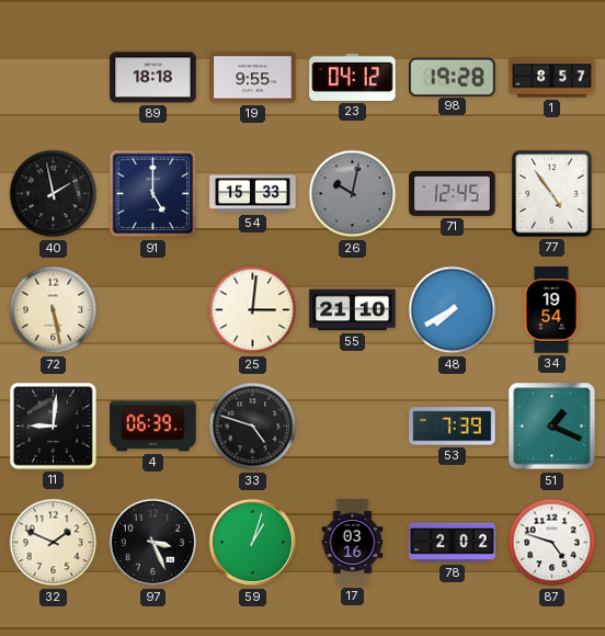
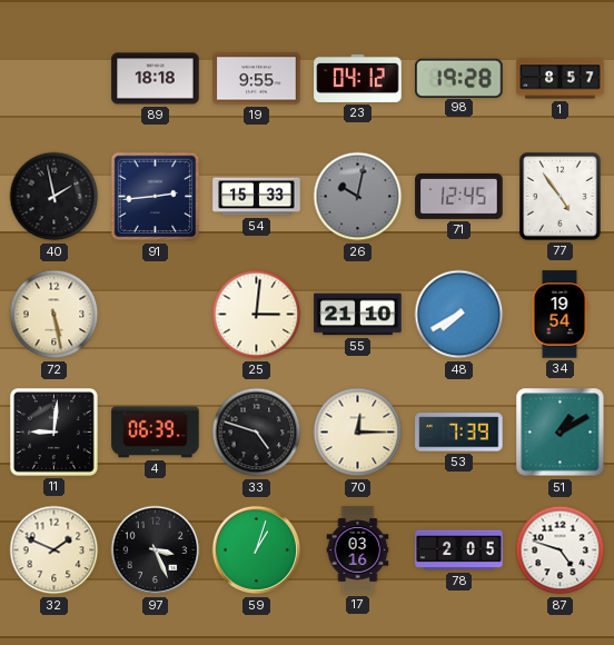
91: 5:00 -> 2:44 (156, 197)
70: none -> 12:15 (358, 433)
51: 1:19 -> 1:10 (561, 433)
78: 2:02 -> 2:05 (459, 550)
